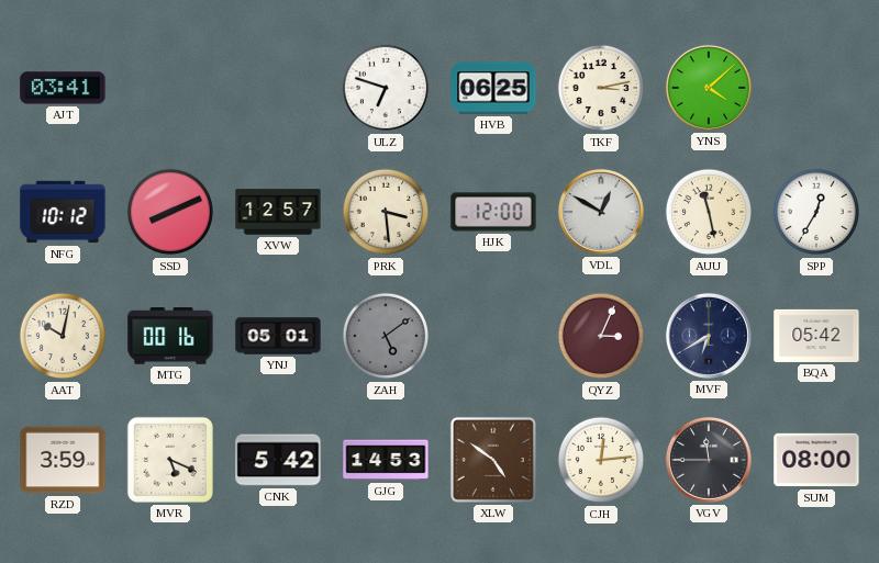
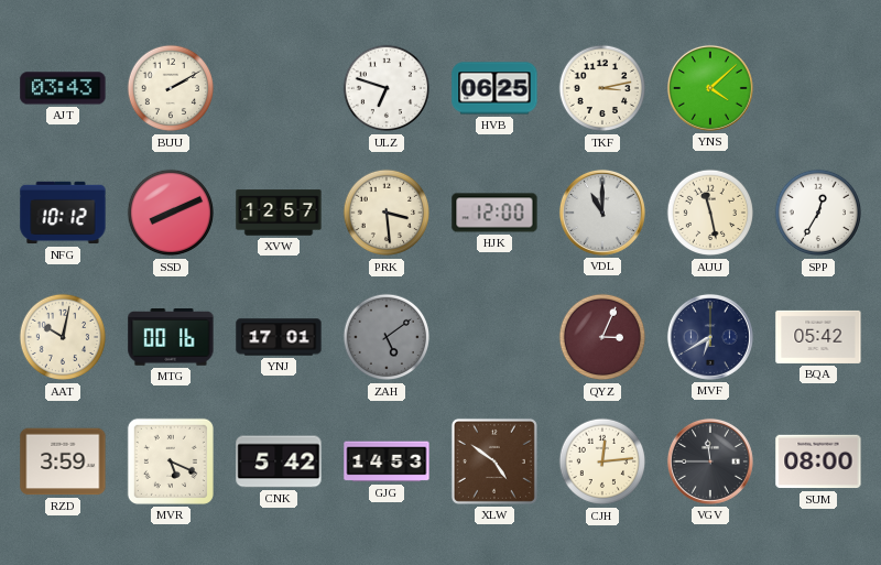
AJT: 03:41 -> 03:43 (63, 88)
BUU: none -> 2:10 (171, 88)
VDL: 12:50 -> 11:00 (602, 213)
YNJ: 05:01 -> 17:01 (279, 337)
